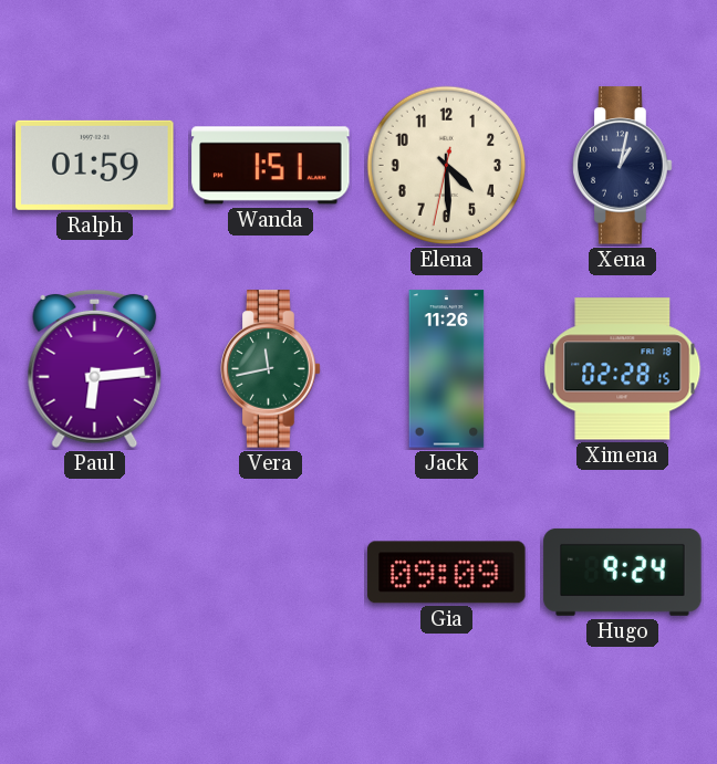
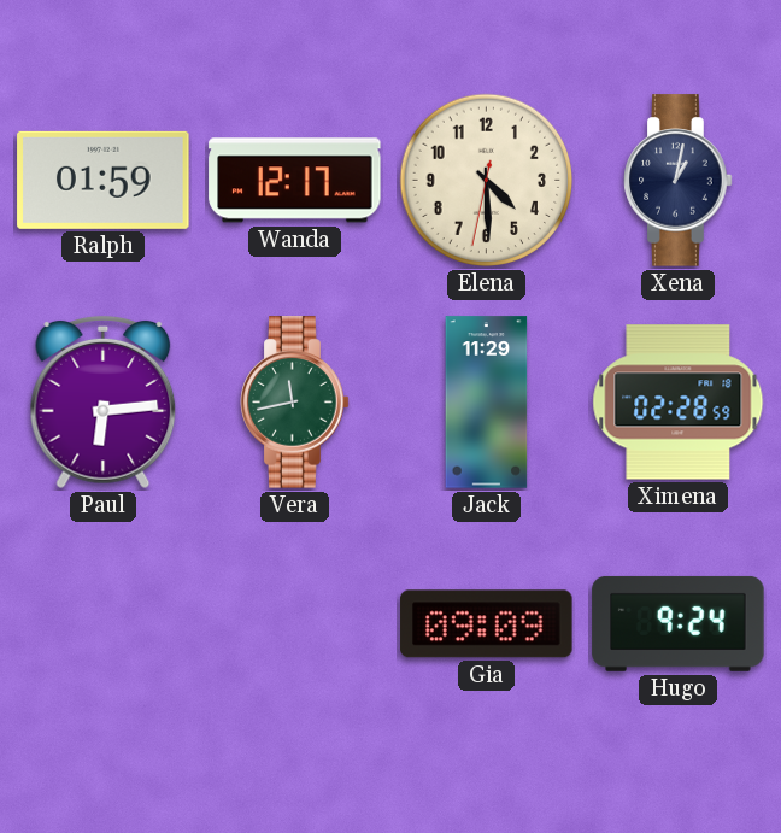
Wanda: 1:51 -> 12:17 (295, 181)
Jack: 11:26 -> 11:29 (487, 403)
Ximena: 02:28:15 -> 02:28:59 (679, 403)
